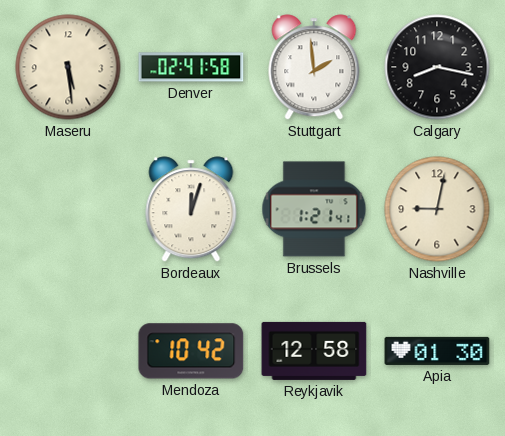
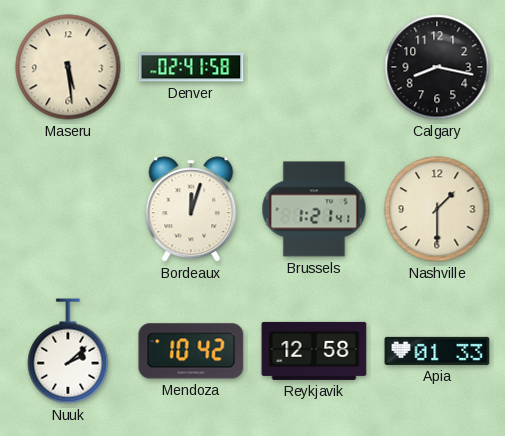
Stuttgart: 1:59 -> none (314, 67)
Nashville: 9:02 -> 1:30 (437, 209)
Nuuk: none -> 2:08 (68, 351)
Apia: 01:30 -> 01:33 (437, 351)
